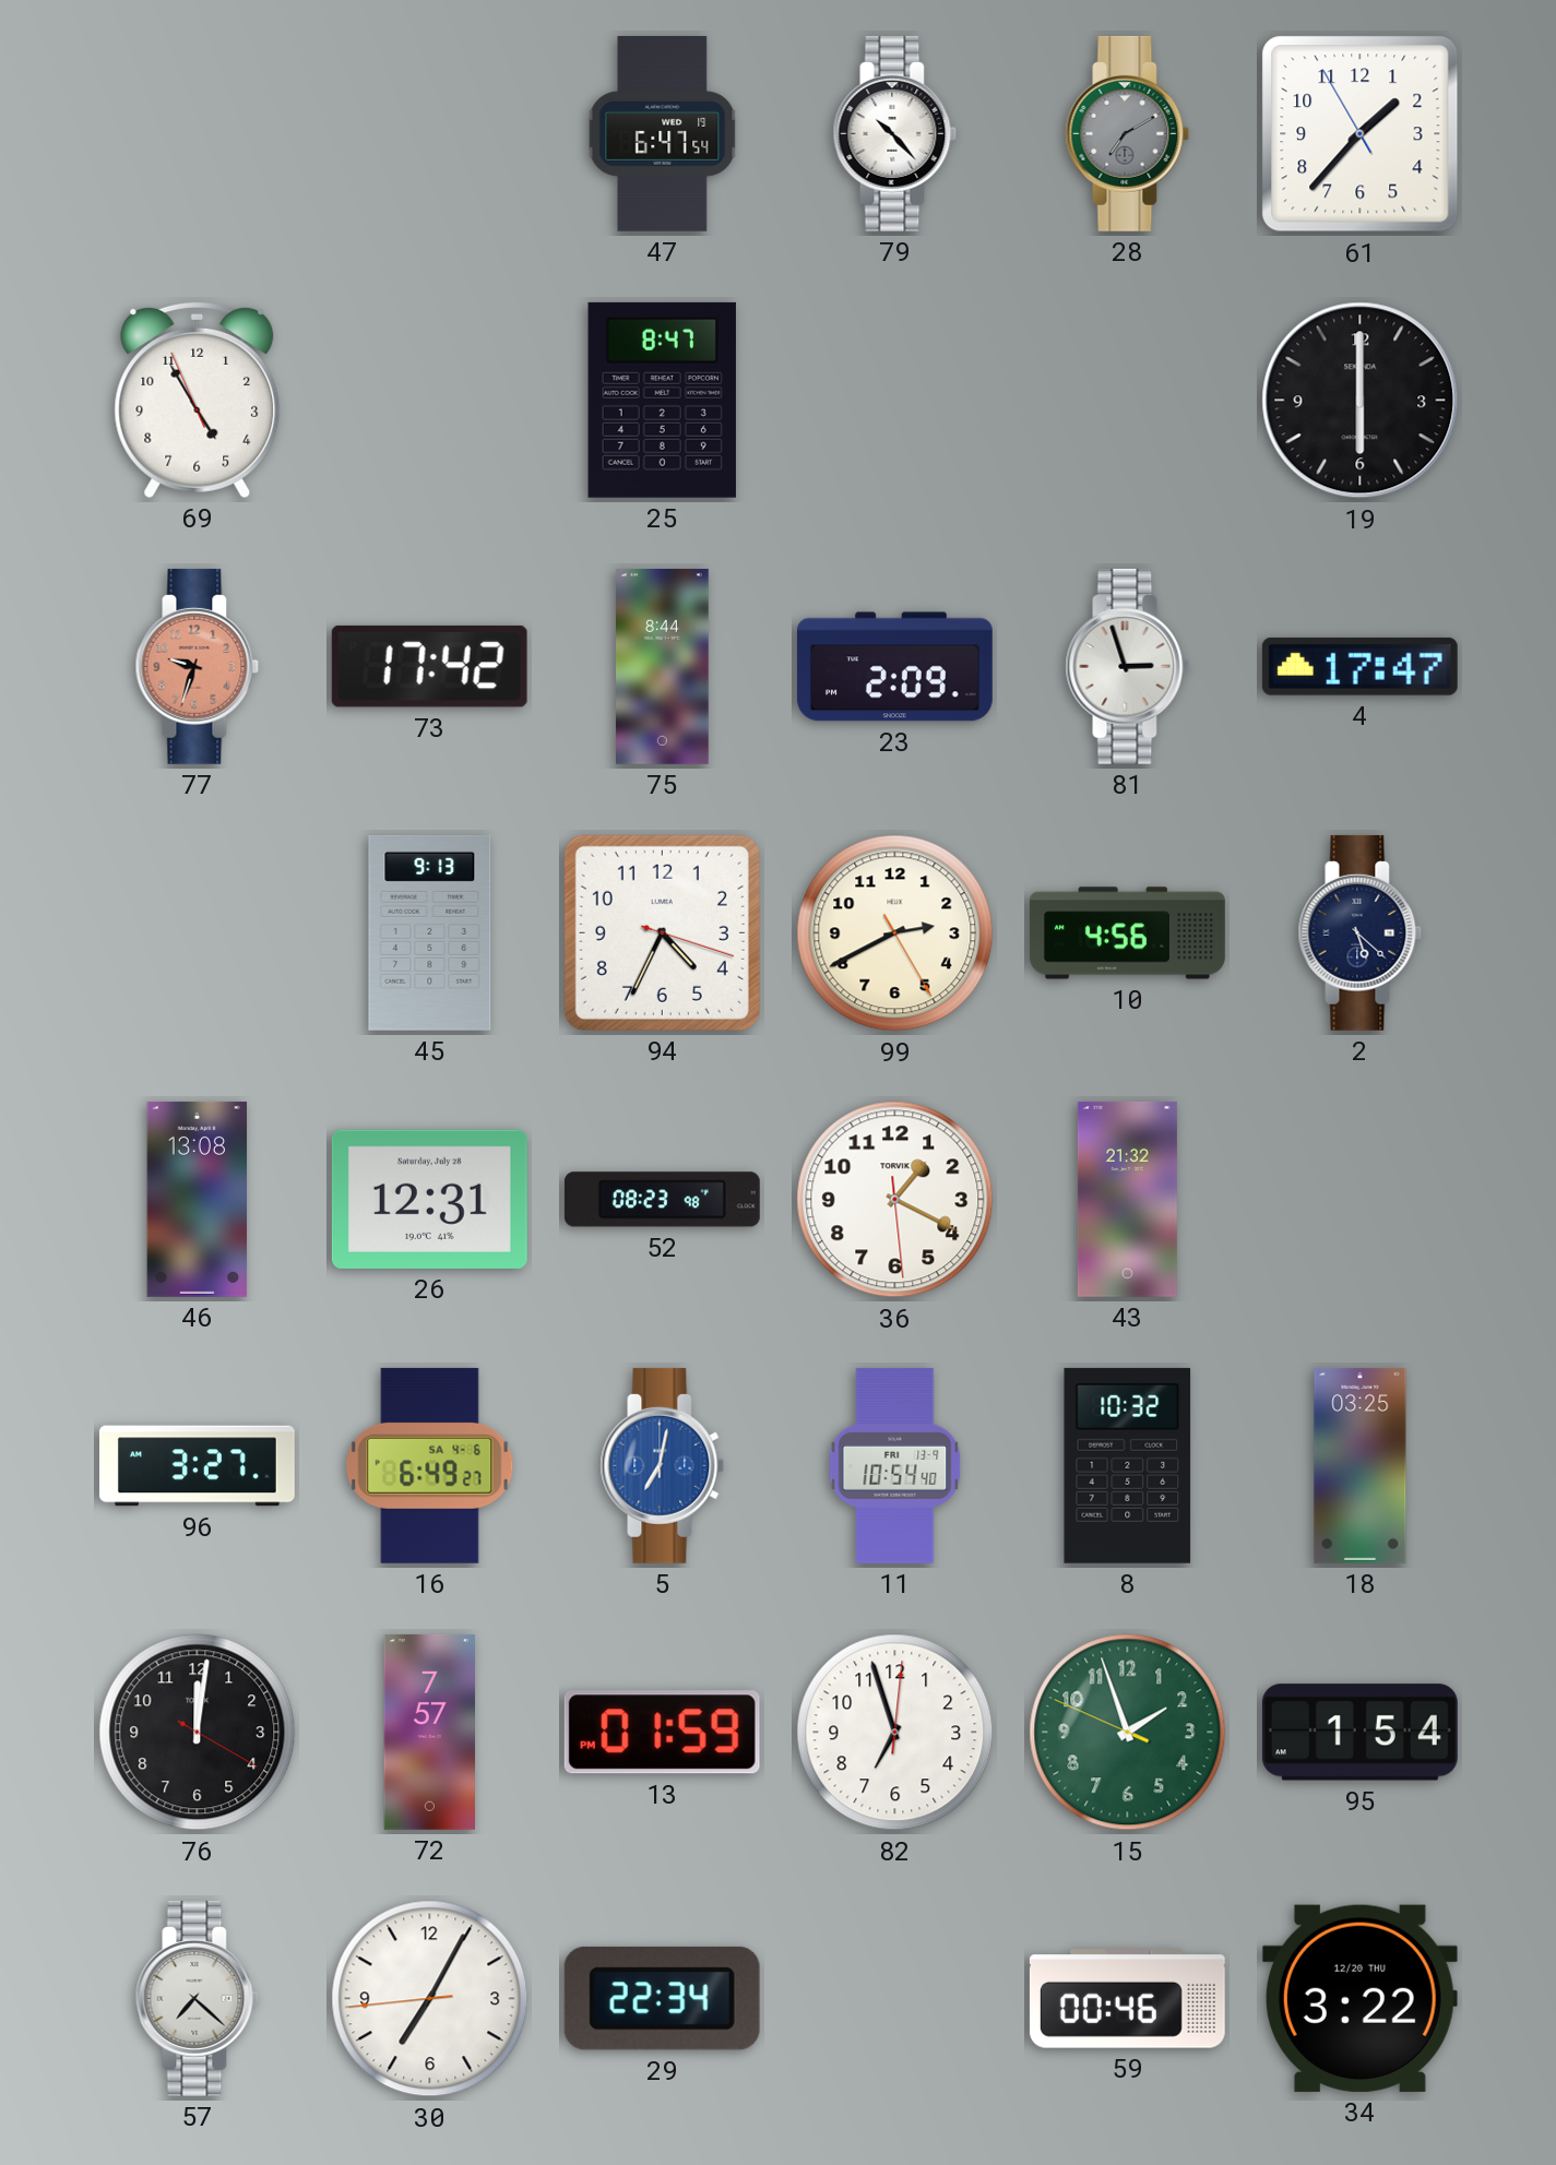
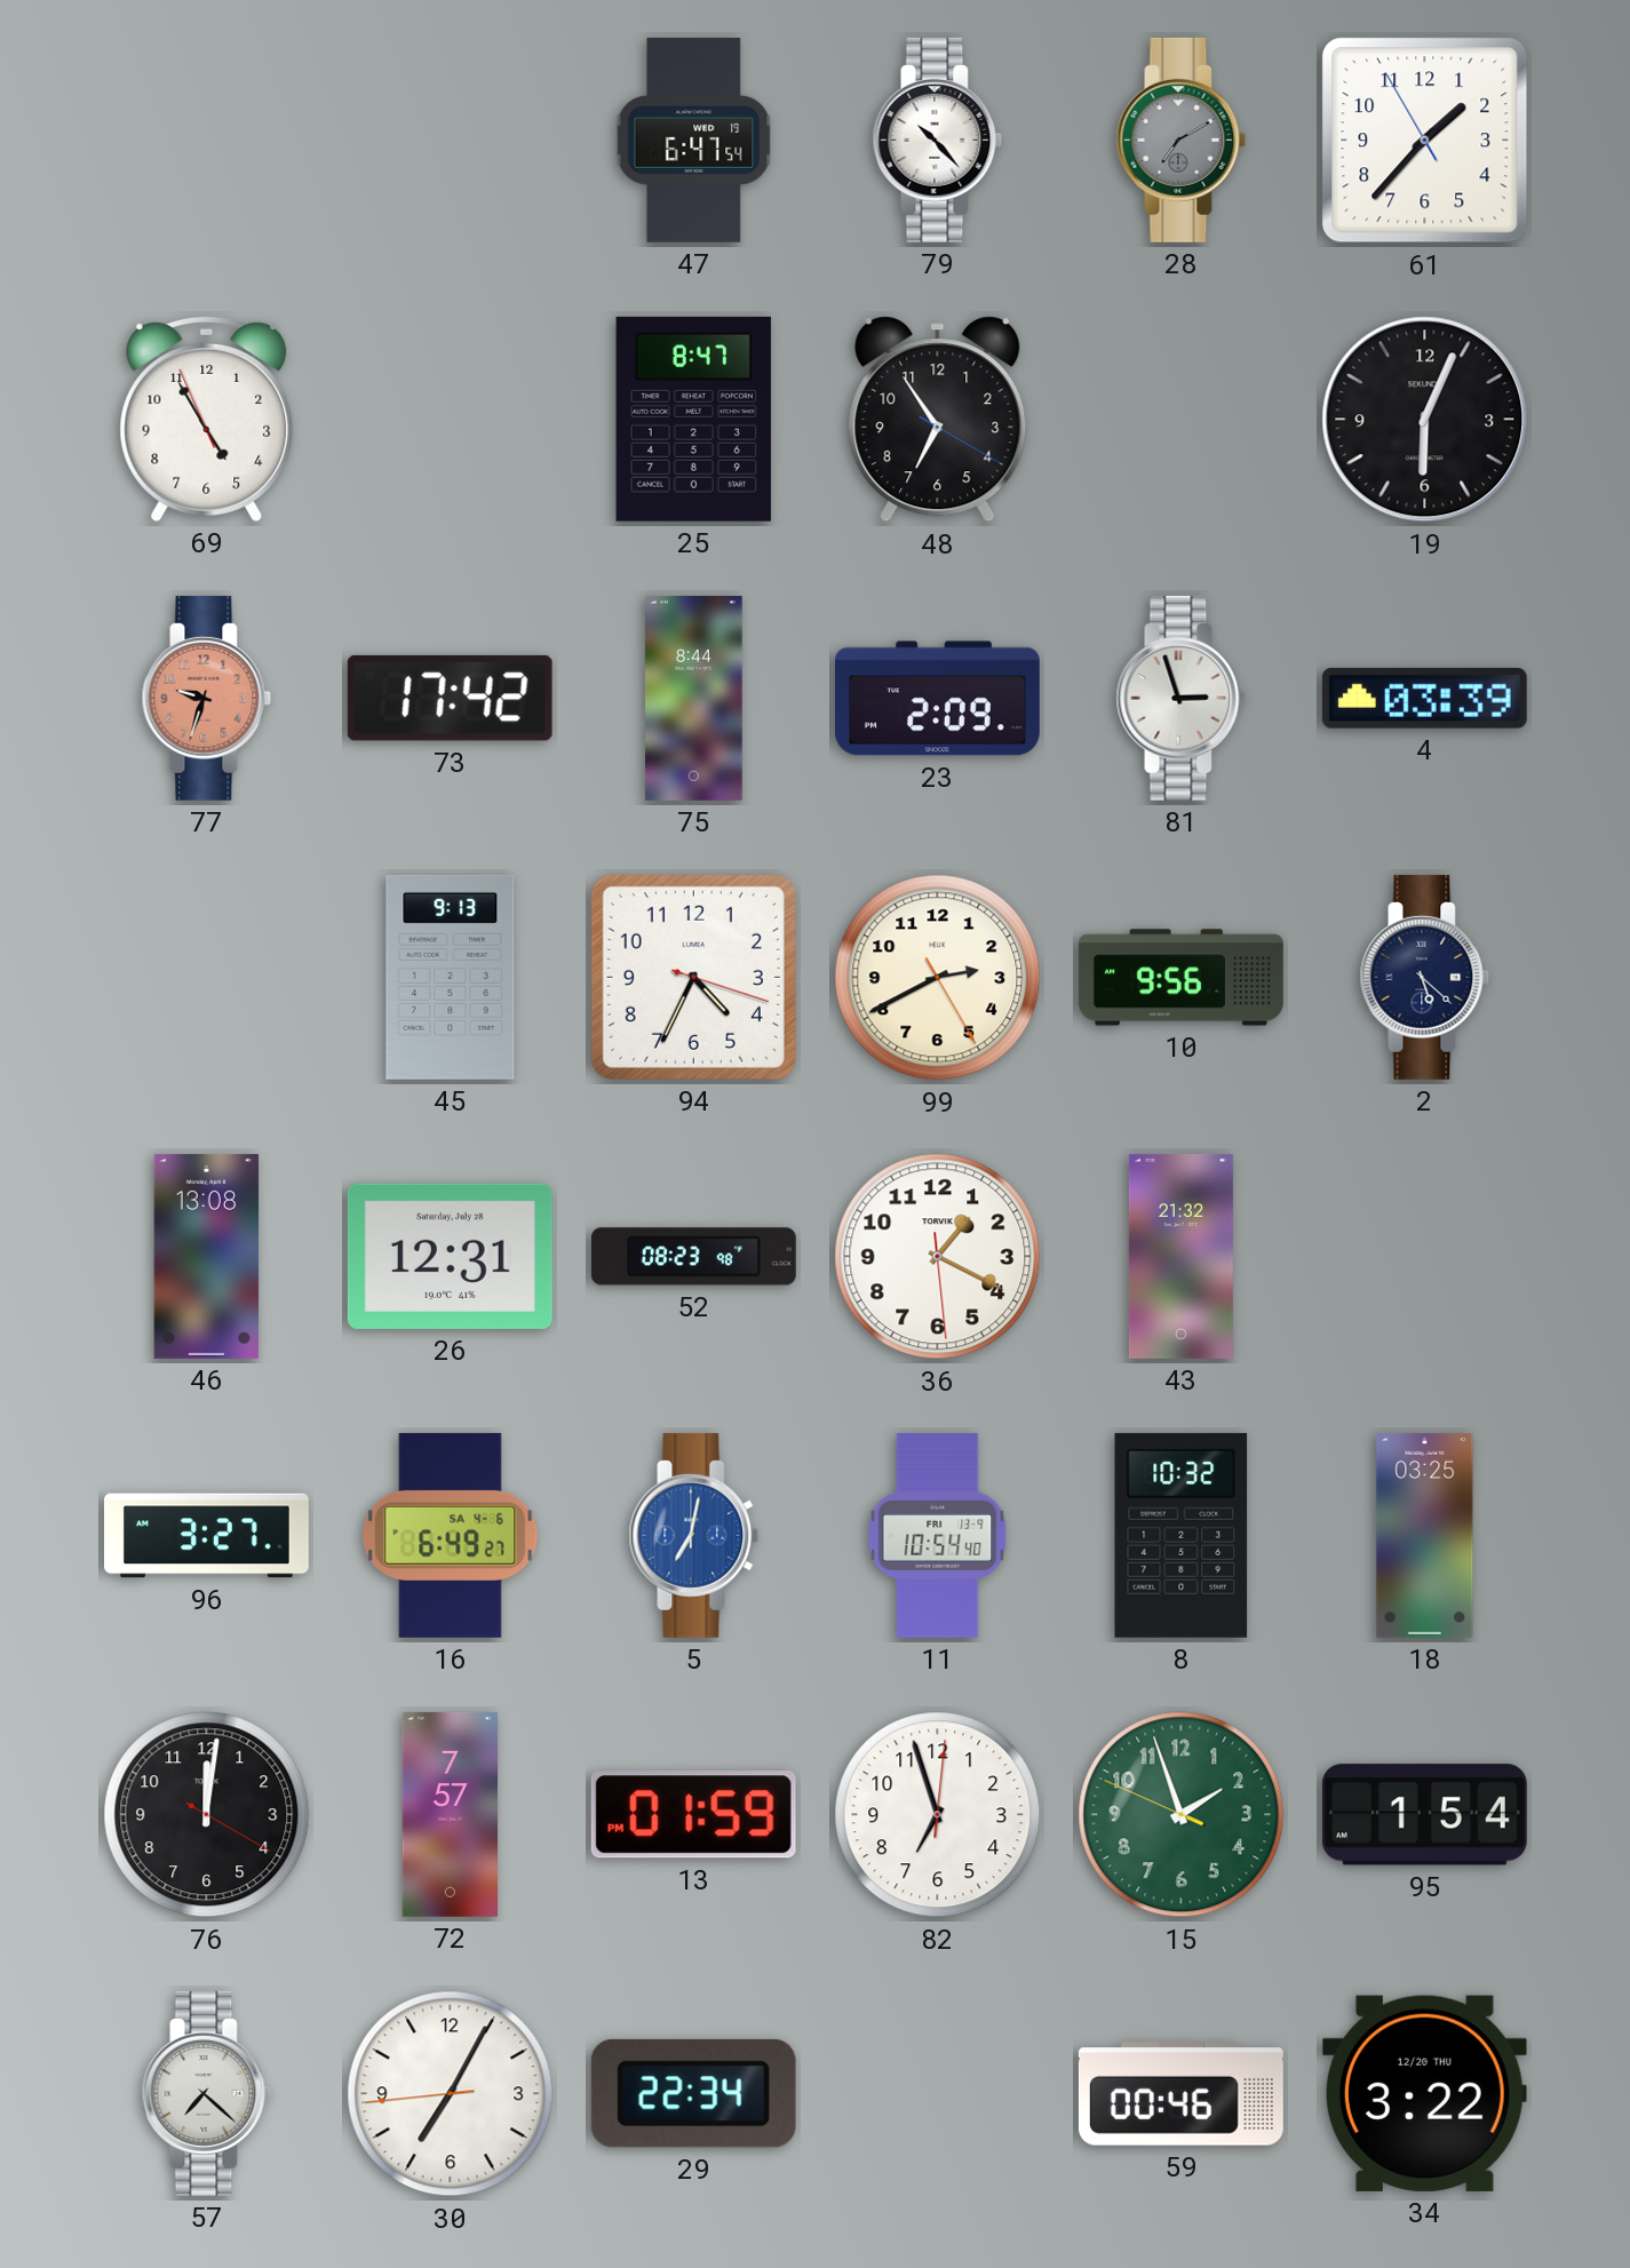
48: none -> 6:54 (938, 420)
19: 6:00 -> 6:04 (1425, 420)
4: 17:47 -> 03:39 (1424, 698)
10: 4:56 -> 9:56 (1180, 978)
